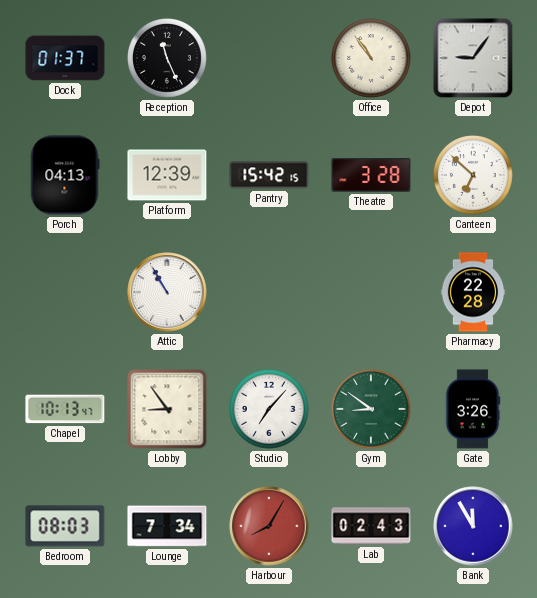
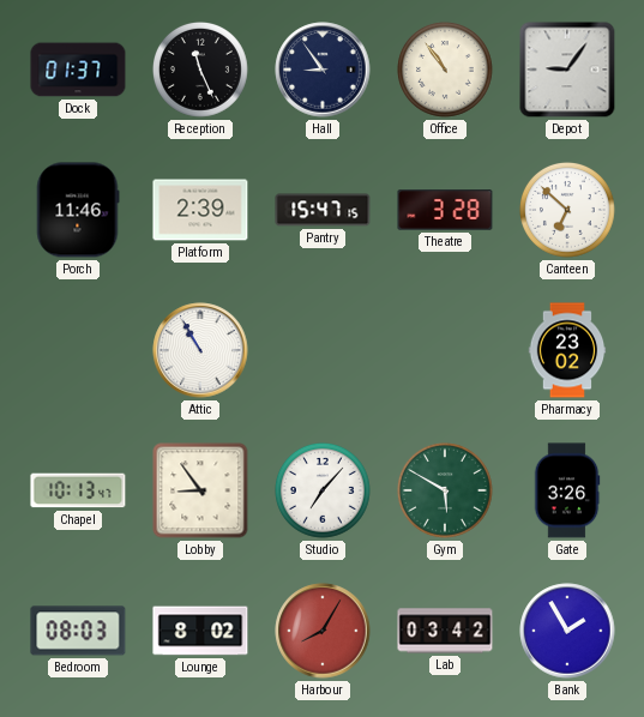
Hall: none -> 8:54 (323, 70)
Porch: 04:13 -> 11:46 (78, 210)
Platform: 12:39 -> 2:39 (200, 210)
Pantry: 15:42 -> 15:47 (323, 210)
Pharmacy: 22:28 -> 23:02 (567, 350)
Gym: 8:51 -> 5:50 (446, 492)
Lounge: 7:34 -> 8:02 (200, 631)
Lab: 02:43 -> 03:42 (445, 631)
Bank: 11:55 -> 1:55 (567, 631)
